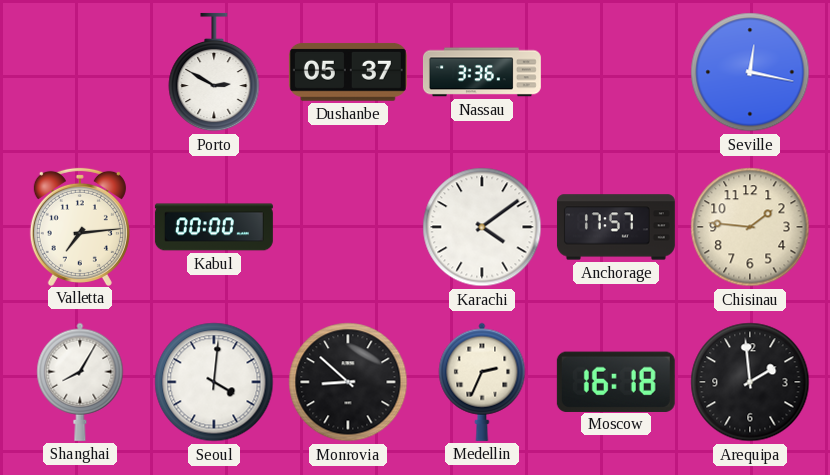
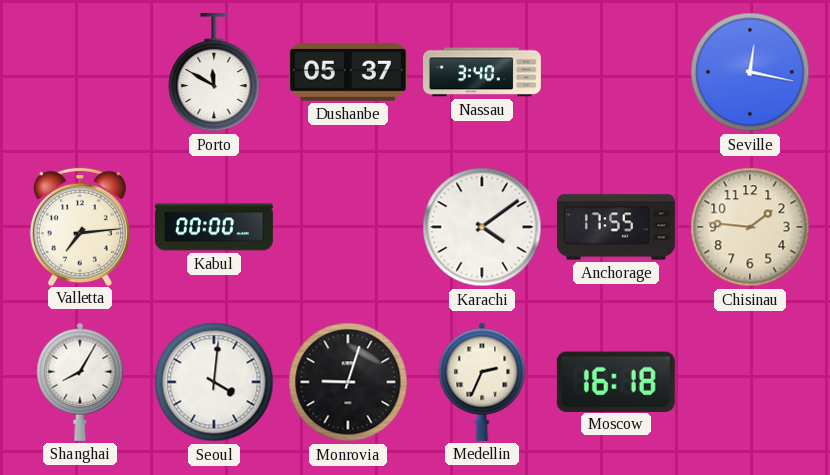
Porto: 2:50 -> 11:50 (214, 72)
Nassau: 3:36 -> 3:40 (482, 72)
Anchorage: 17:57 -> 17:55 (616, 227)
Monrovia: 8:52 -> 9:03 (348, 382)
Arequipa: 1:59 -> none (750, 382)
